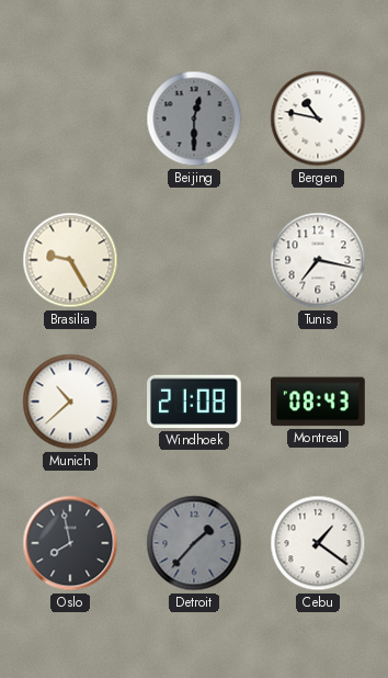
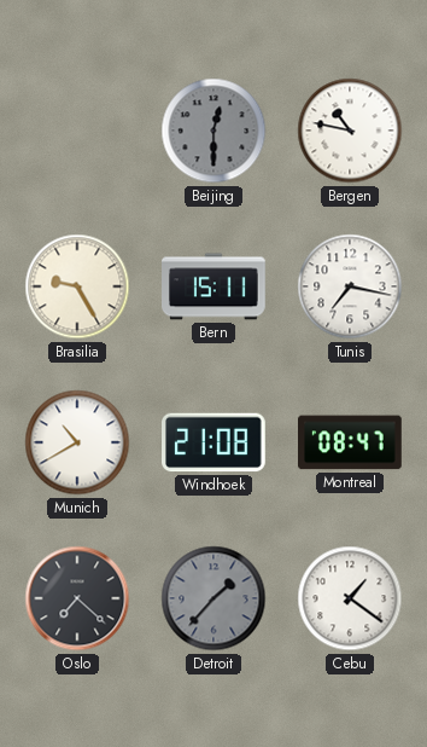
Bern: none -> 15:11 (215, 286)
Munich: 10:38 -> 10:40 (77, 442)
Montreal: 08:43 -> 08:47 (351, 442)
Oslo: 7:58 -> 7:22 (77, 598)
